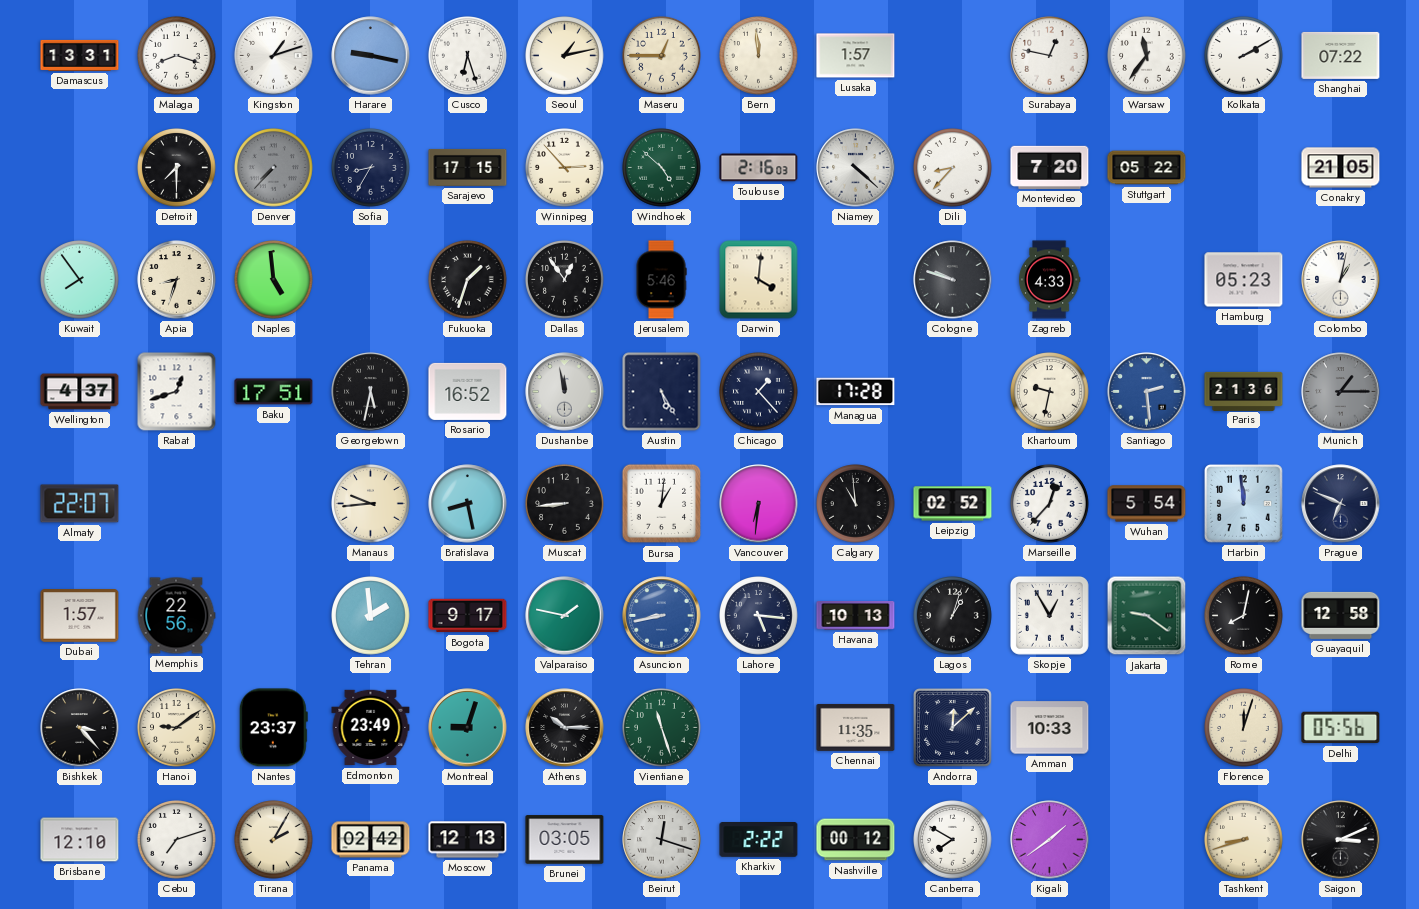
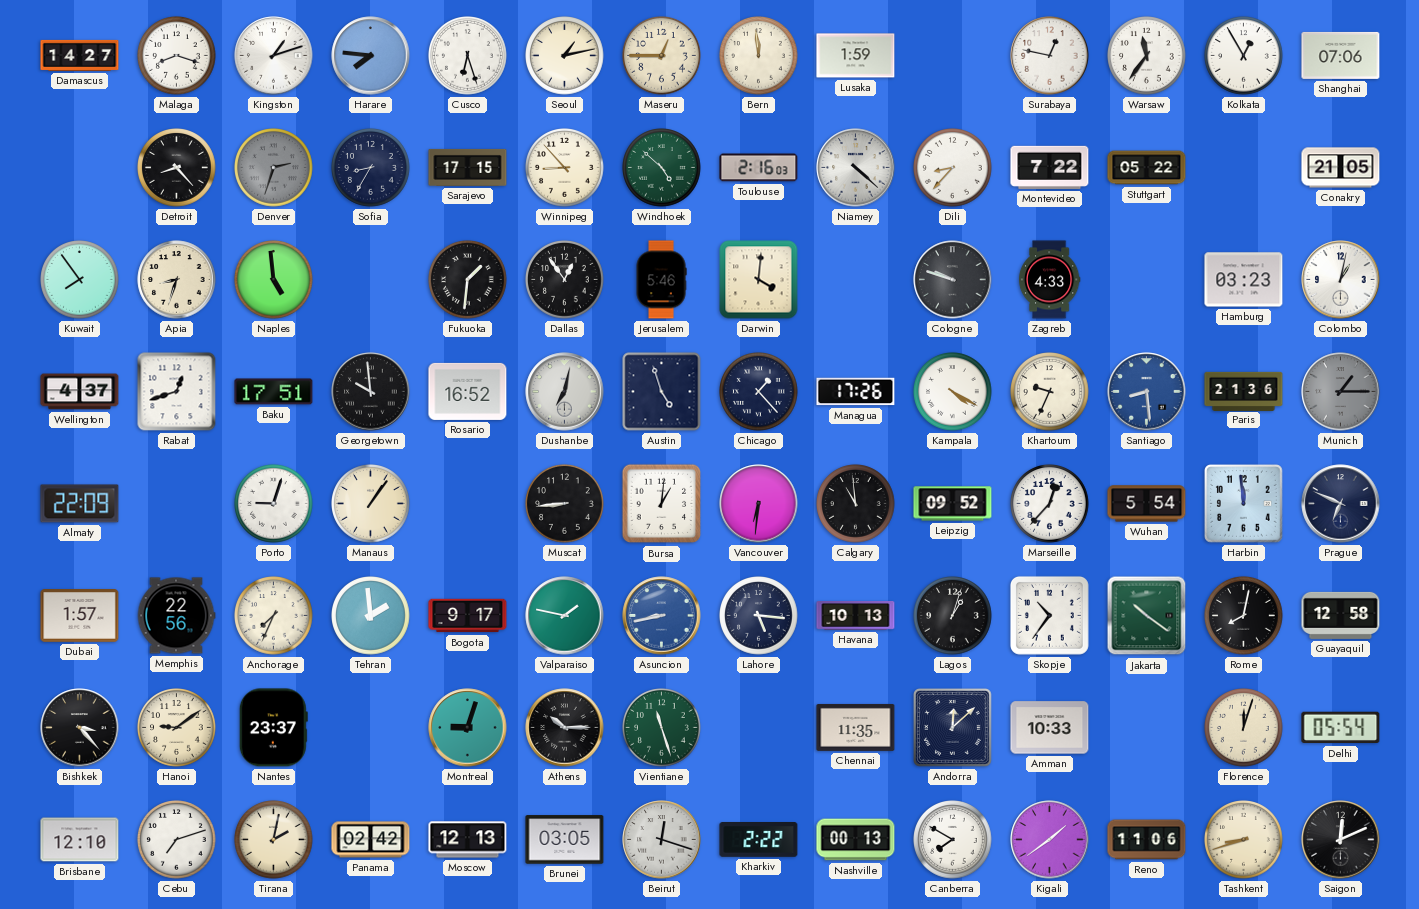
Damascus: 13:31 -> 14:27 (80, 55)
Harare: 9:17 -> 7:46 (371, 56)
Lusaka: 1:57 -> 1:59 (856, 56)
Kolkata: 2:10 -> 12:55 (1244, 56)
Shanghai: 07:22 -> 07:06 (1341, 55)
Detroit: 7:30 -> 8:23 (177, 168)
Denver: 7:37 -> 2:33 (274, 168)
Winnipeg: 2:53 -> 8:53 (565, 168)
Montevideo: 7:20 -> 7:22 (1050, 167)
Fukuoka: 1:33 -> 1:31 (468, 280)
Hamburg: 05:23 -> 03:23 (1244, 280)
Georgetown: 5:32 -> 9:59 (371, 392)
Dushanbe: 11:58 -> 7:02 (565, 392)
Austin: 5:25 -> 4:57 (662, 392)
Managua: 17:28 -> 17:26 (856, 392)
Kampala: none -> 4:20 (953, 392)
Khartoum: 9:32 -> 9:34 (1050, 392)
Santiago: 2:29 -> 8:29 (1147, 392)
Almaty: 22:07 -> 22:09 (80, 504)
Porto: none -> 9:03 (274, 504)
Manaus: 9:44 -> 1:06 (371, 504)
Bratislava: 8:28 -> none (468, 504)
Leipzig: 02:52 -> 09:52 (953, 504)
Anchorage: none -> 7:34 (274, 616)
Skopje: 12:55 -> 10:36 (1049, 615)
Jakarta: 9:21 -> 10:21 (1147, 616)
Edmonton: 23:49 -> none (371, 728)
Delhi: 05:56 -> 05:54 (1341, 728)
Tirana: 2:05 -> 2:02 (274, 840)
Nashville: 00:12 -> 00:13 (856, 840)
Reno: none -> 11:06 (1147, 840)
Saigon: 3:11 -> 12:11 (1341, 840)
